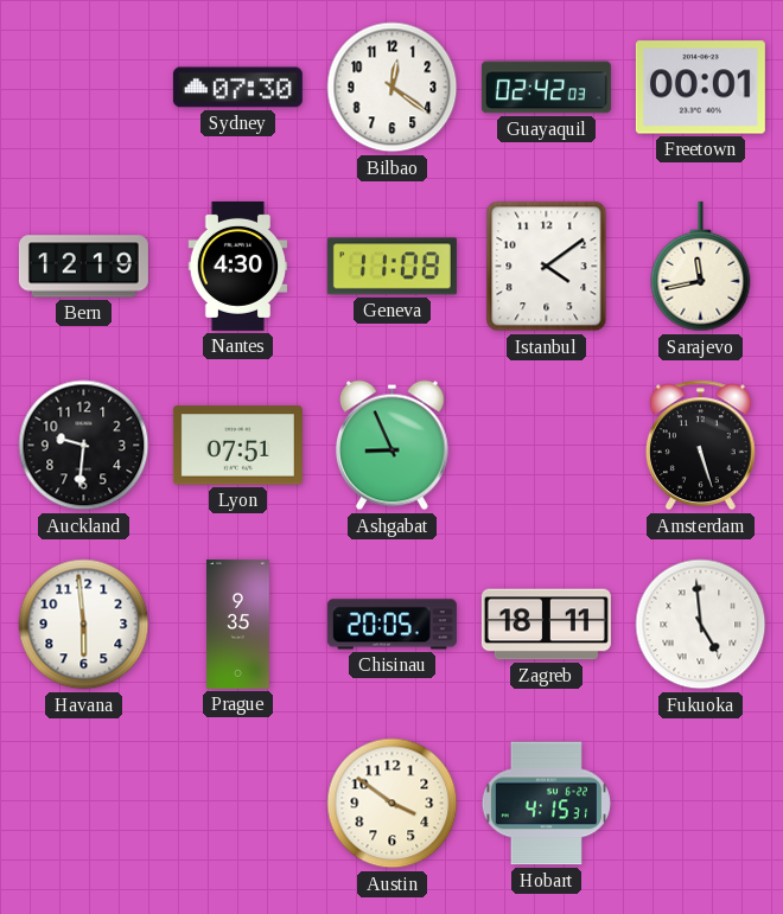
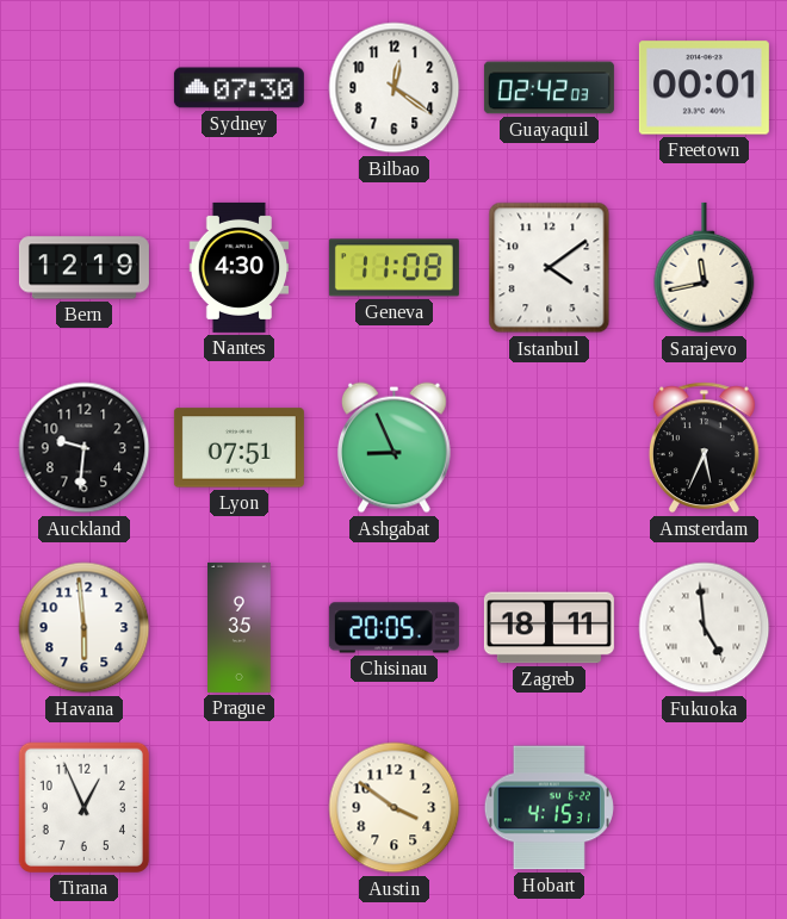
Amsterdam: 5:27 -> 5:34 (704, 448)
Tirana: none -> 12:56 (83, 807)
